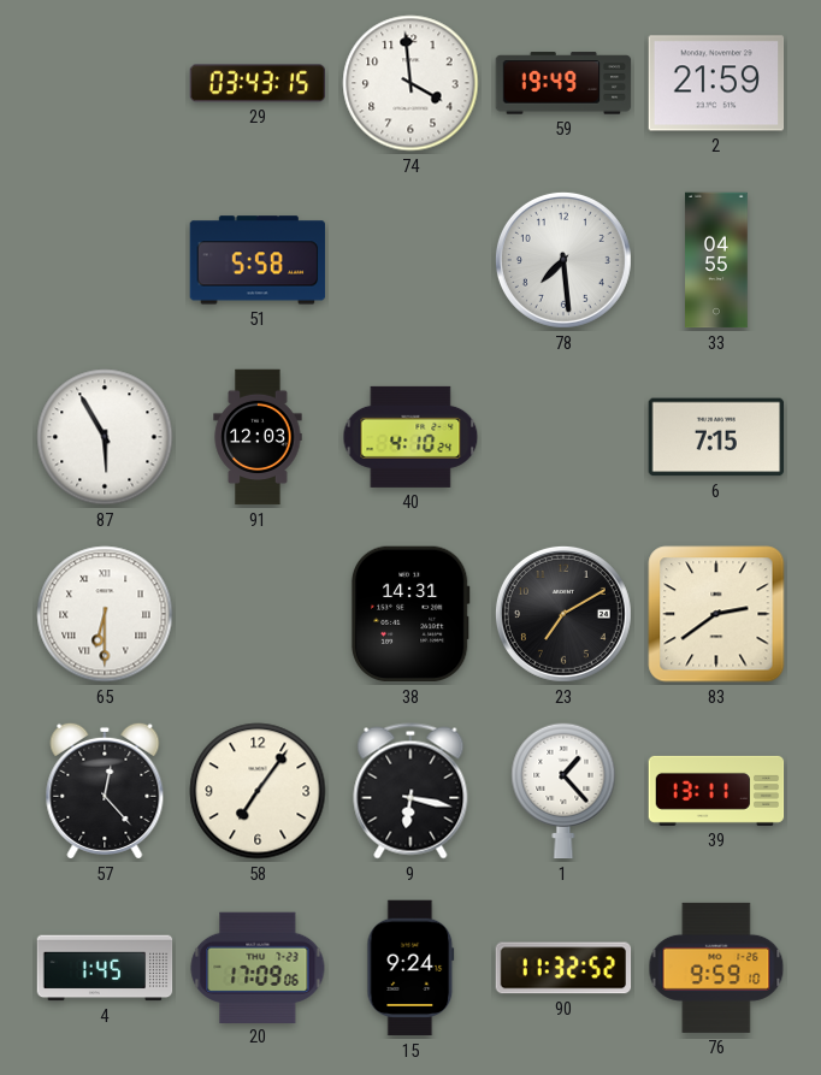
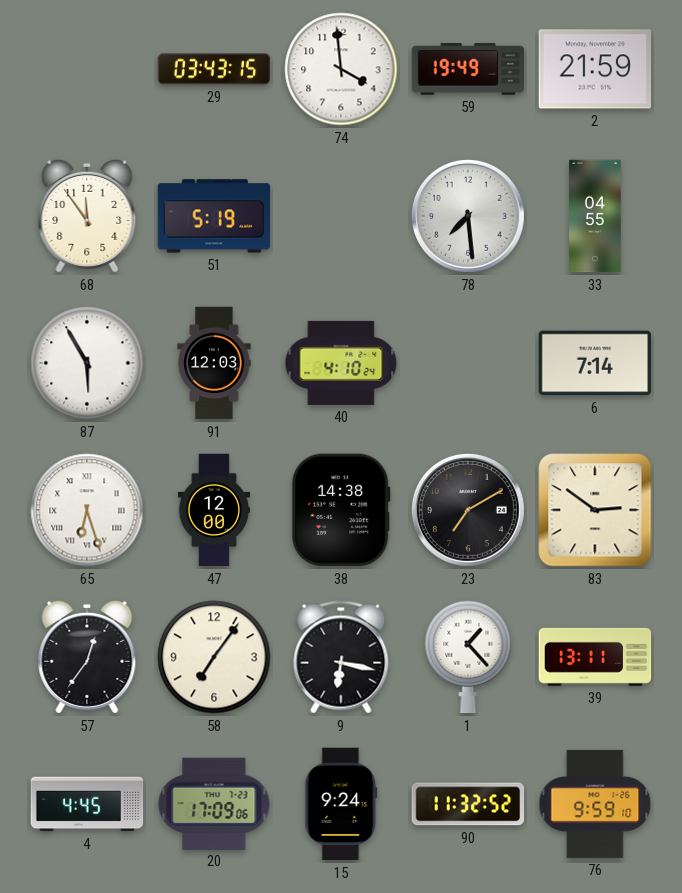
68: none -> 11:54 (87, 216)
51: 5:58 -> 5:19 (214, 216)
6: 7:15 -> 7:14 (595, 363)
65: 6:30 -> 6:27 (87, 510)
47: none -> 12:00 (213, 510)
38: 14:31 -> 14:38 (341, 510)
83: 2:39 -> 2:51 (595, 510)
57: 12:23 -> 12:36 (87, 657)
4: 1:45 -> 4:45 (87, 804)
